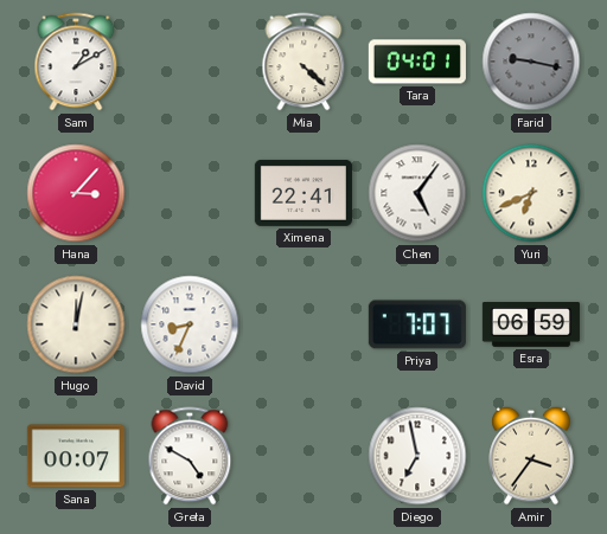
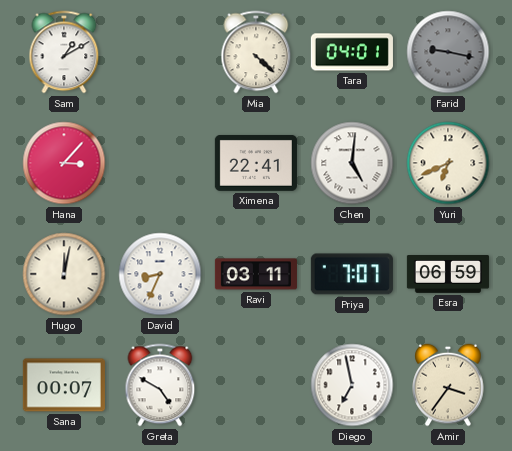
Chen: 5:06 -> 5:01 (352, 163)
Ravi: none -> 03:11 (256, 274)
